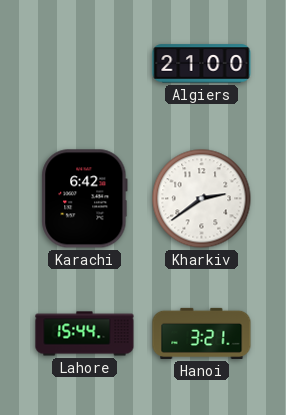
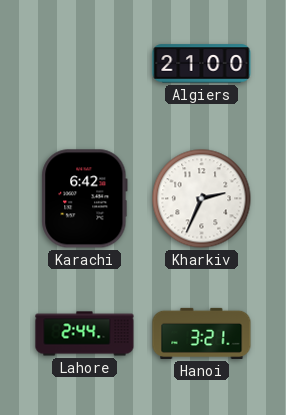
Kharkiv: 2:39 -> 2:34 (202, 199)
Lahore: 15:44 -> 2:44 (85, 334)
